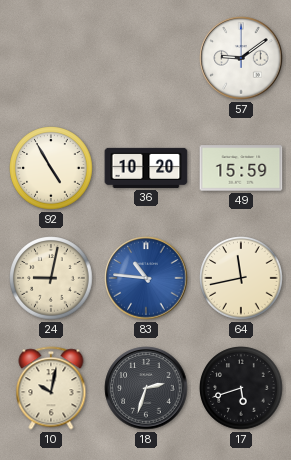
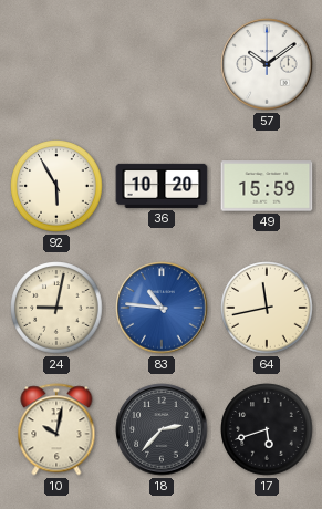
57: 9:09 -> 10:09 (267, 64)
92: 4:55 -> 5:55 (56, 186)
18: 2:33 -> 2:37 (162, 429)
